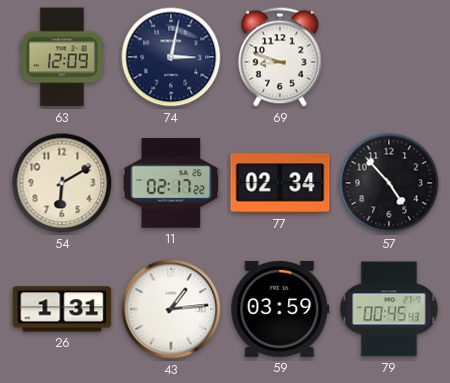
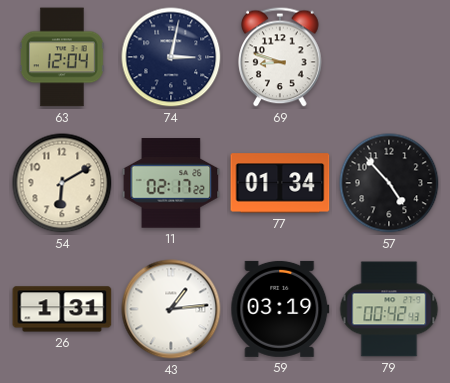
63: 12:09 -> 12:04 (63, 57)
77: 02:34 -> 01:34 (280, 183)
59: 03:59 -> 03:19 (280, 309)
79: 00:45 -> 00:42 (389, 309)
